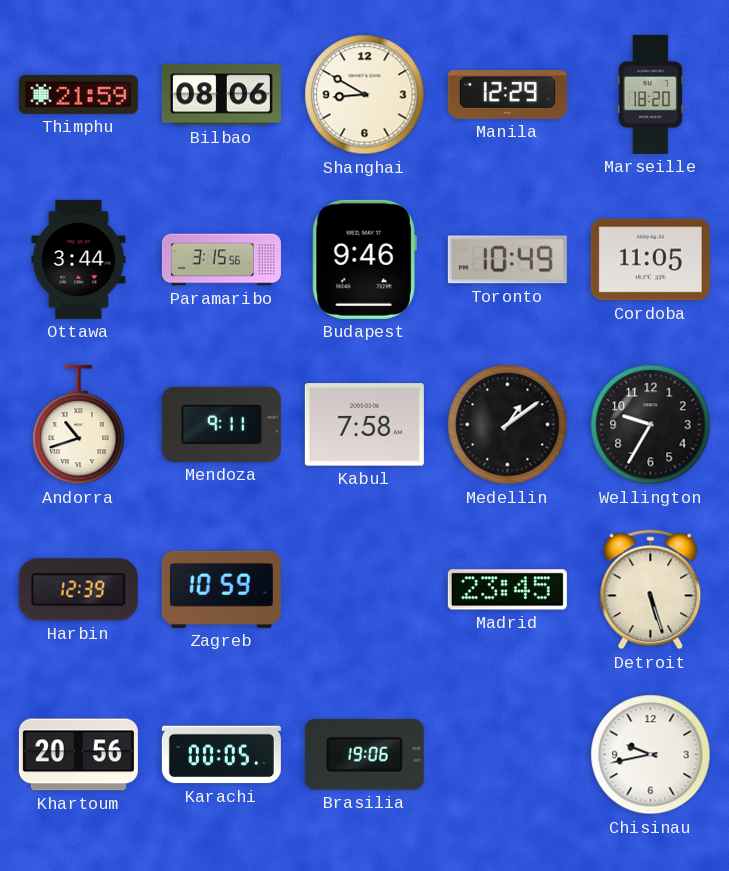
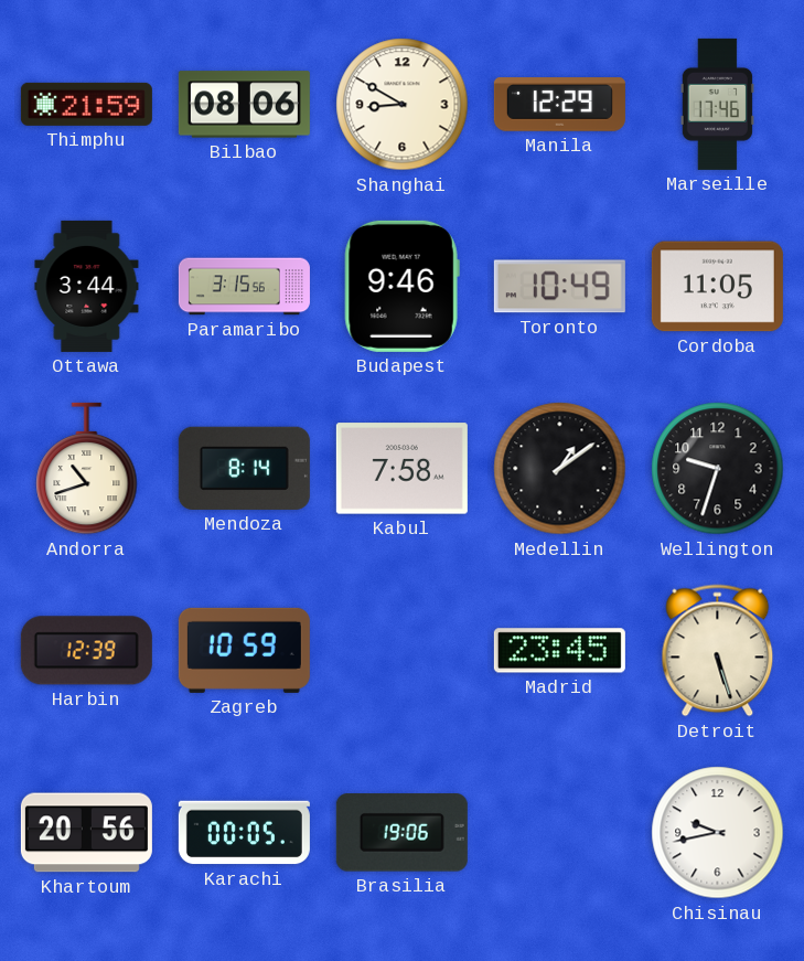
Marseille: 18:20 -> 17:46 (717, 104)
Mendoza: 9:11 -> 8:14 (244, 468)
Wellington: 9:35 -> 9:33 (718, 469)
